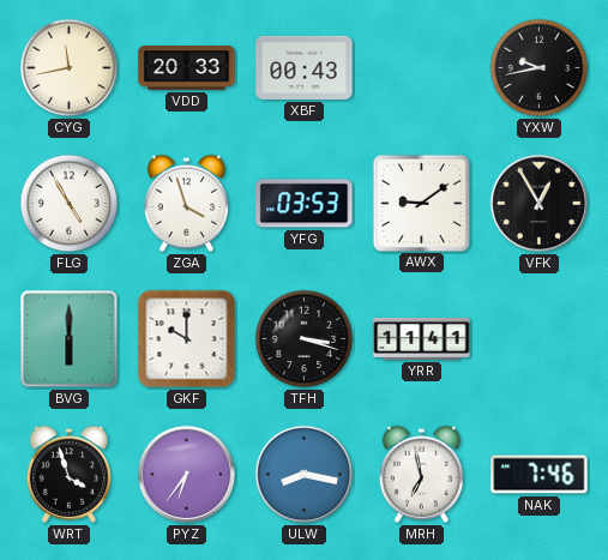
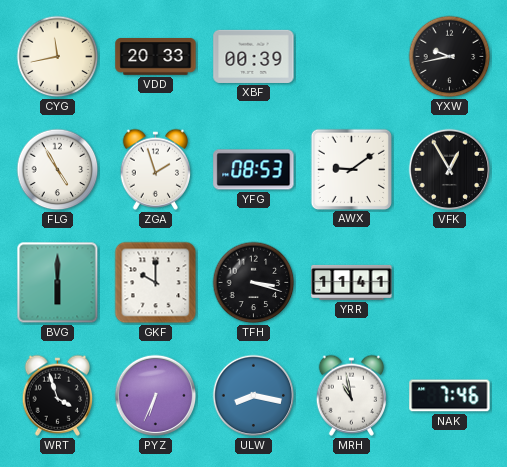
XBF: 00:43 -> 00:39 (254, 56)
ZGA: 3:57 -> 1:57 (156, 169)
YFG: 03:53 -> 08:53 (254, 170)
PYZ: 6:36 -> 6:34 (156, 396)
MRH: 6:58 -> 10:58 (352, 395)
